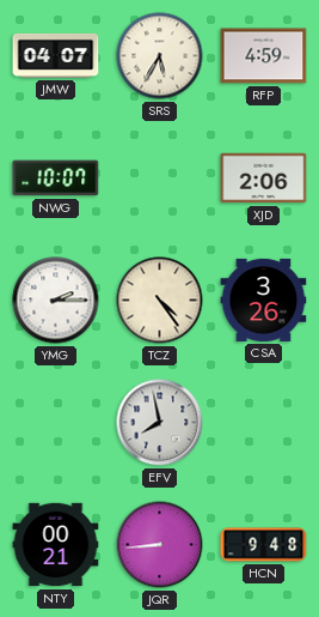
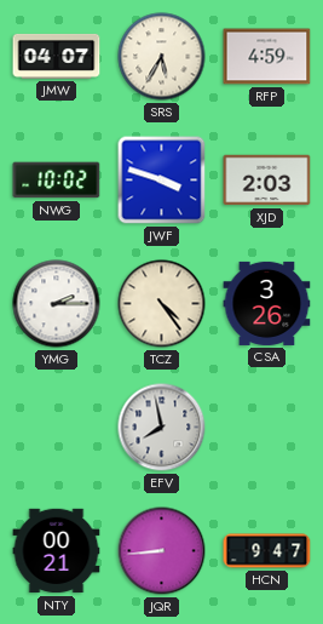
NWG: 10:07 -> 10:02 (57, 181)
JWF: none -> 3:48 (162, 181)
XJD: 2:06 -> 2:03 (267, 181)
HCN: 9:48 -> 9:47 (267, 551)
